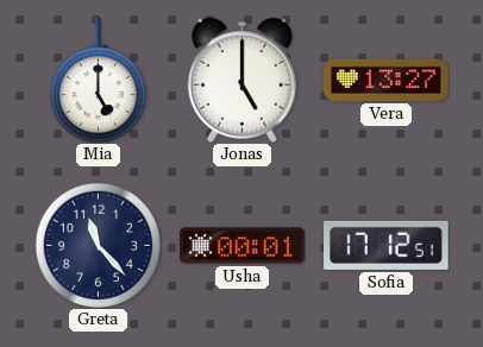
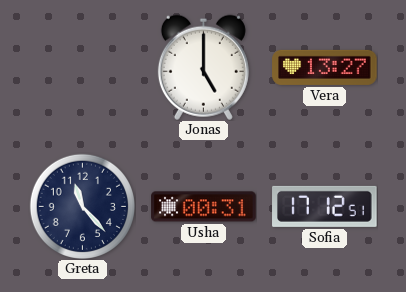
Mia: 5:00 -> none (98, 81)
Usha: 00:01 -> 00:31 (204, 207)
